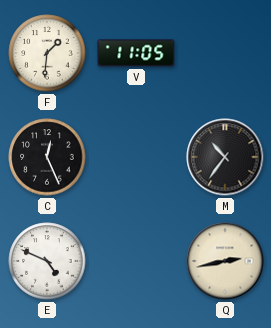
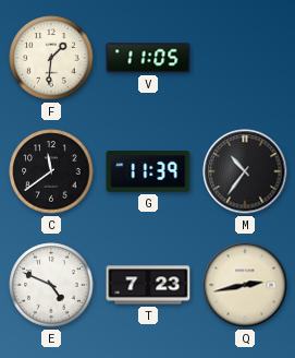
C: 12:26 -> 11:39 (51, 171)
G: none -> 11:39 (148, 172)
T: none -> 7:23 (148, 285)
